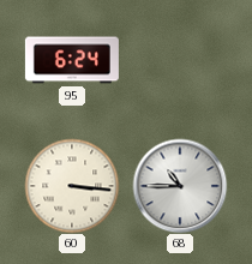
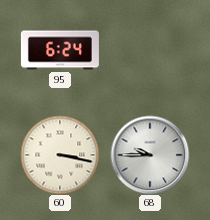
60: 3:16 -> 3:17 (60, 155)
68: 10:45 -> 9:45 (150, 155)
